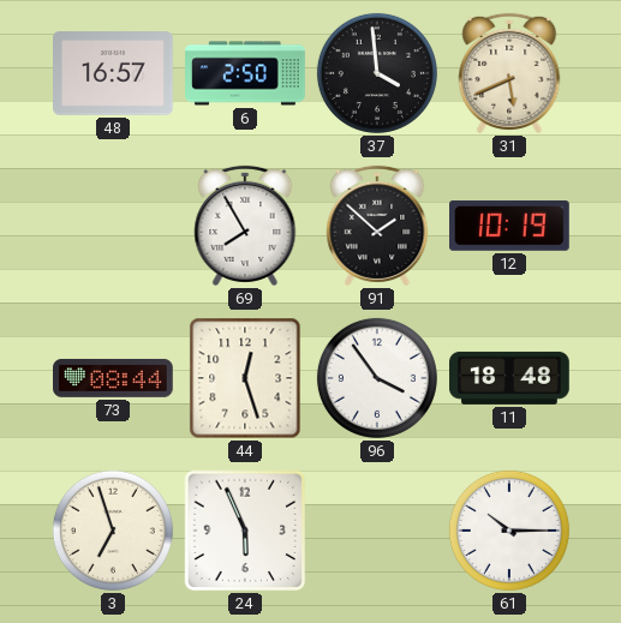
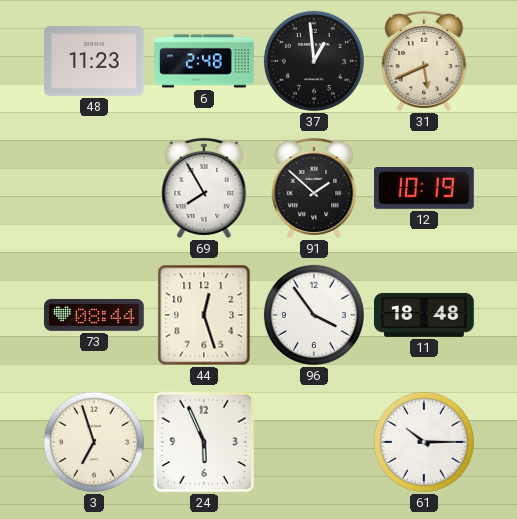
48: 16:57 -> 11:23 (95, 61)
6: 2:50 -> 2:48 (204, 61)
37: 3:59 -> 12:59 (314, 61)
